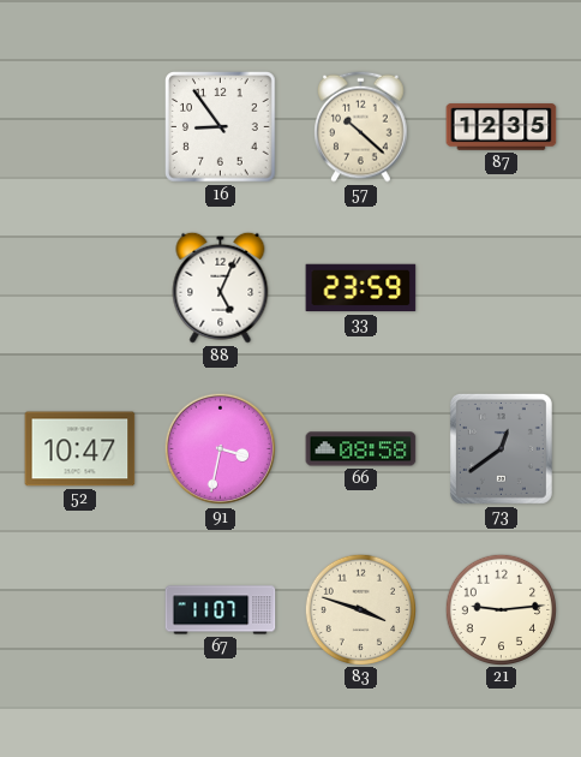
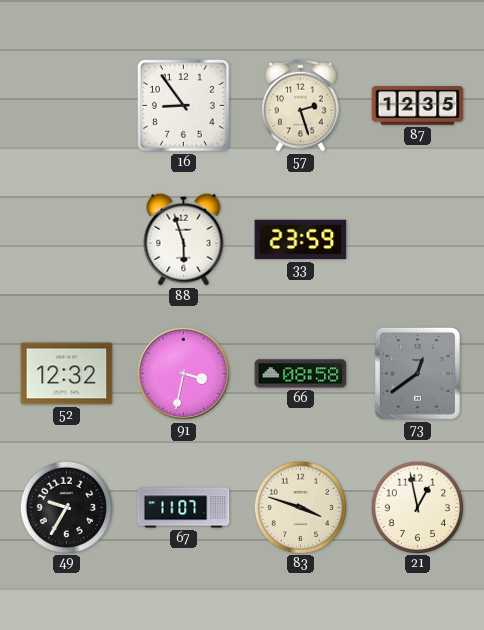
57: 10:22 -> 2:27 (301, 105)
88: 5:04 -> 5:57 (184, 239)
52: 10:47 -> 12:32 (67, 374)
49: none -> 9:35 (66, 507)
21: 9:14 -> 12:58 (417, 507)
